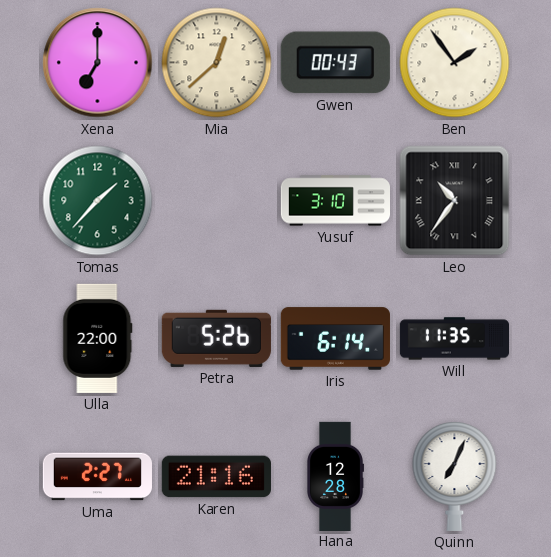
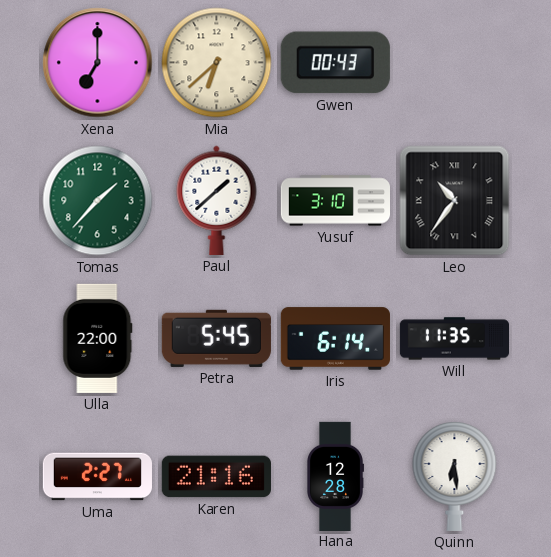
Mia: 12:38 -> 6:38 (217, 63)
Ben: 1:54 -> none (455, 63)
Paul: none -> 1:38 (217, 200)
Petra: 5:26 -> 5:45 (216, 338)
Quinn: 7:04 -> 6:29 (455, 477)
